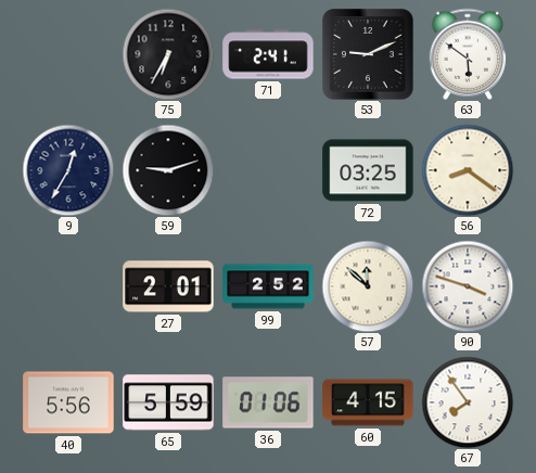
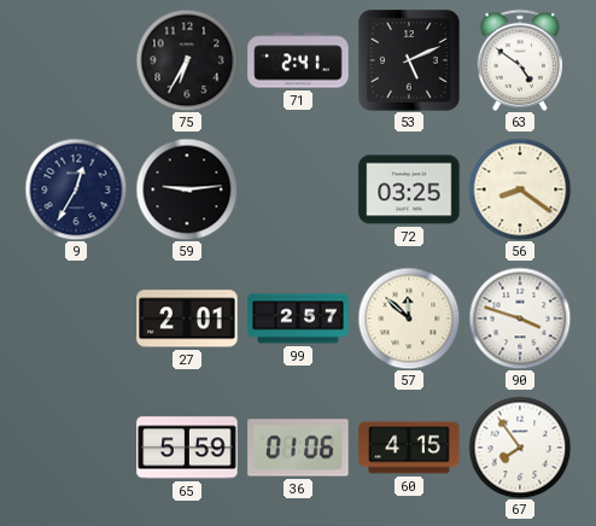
53: 9:11 -> 5:11 (409, 60)
63: 5:51 -> 4:51 (520, 60)
59: 9:12 -> 9:14 (187, 189)
99: 2:52 -> 2:57 (298, 318)
40: 5:56 -> none (68, 402)
